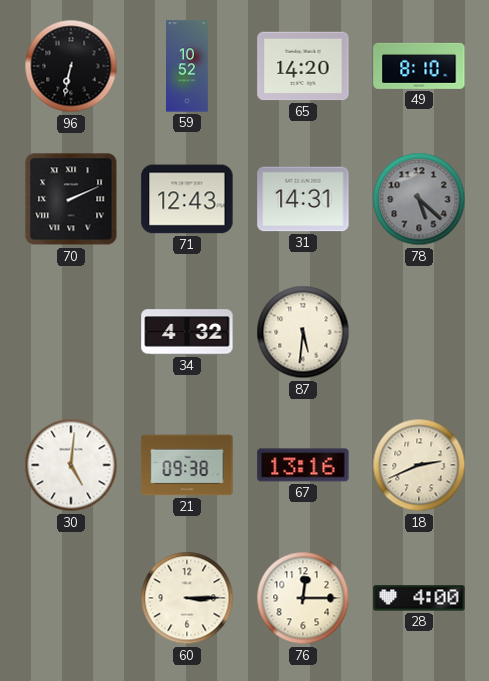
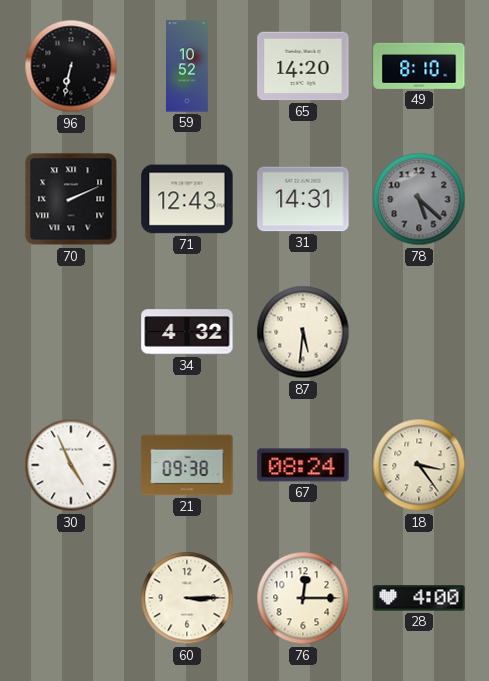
30: 5:01 -> 4:56 (71, 465)
67: 13:16 -> 08:24 (303, 465)
18: 2:41 -> 3:24 (419, 465)
